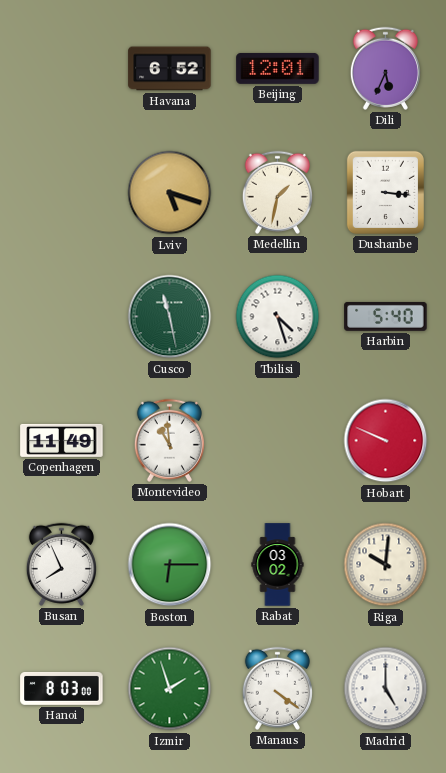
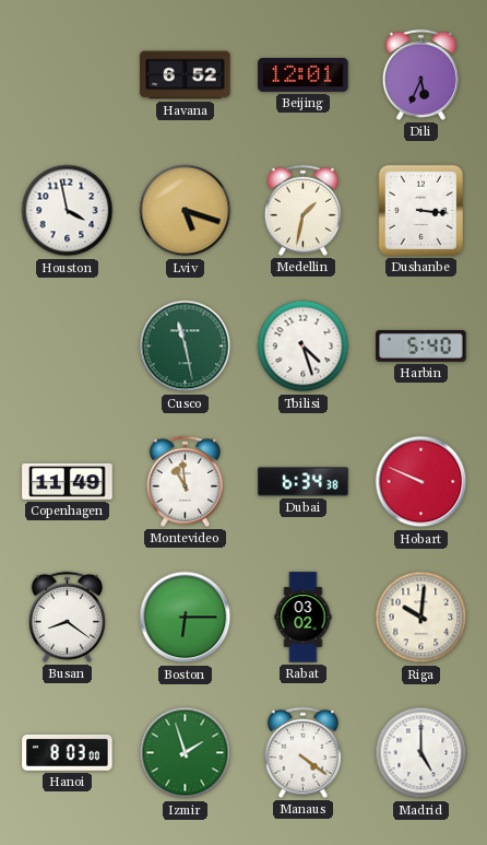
Houston: none -> 3:58 (68, 211)
Dubai: none -> 6:34 (304, 482)
Busan: 7:56 -> 8:21 (67, 617)
